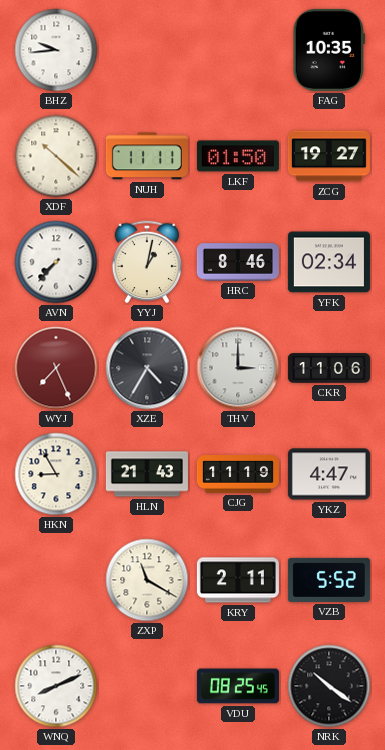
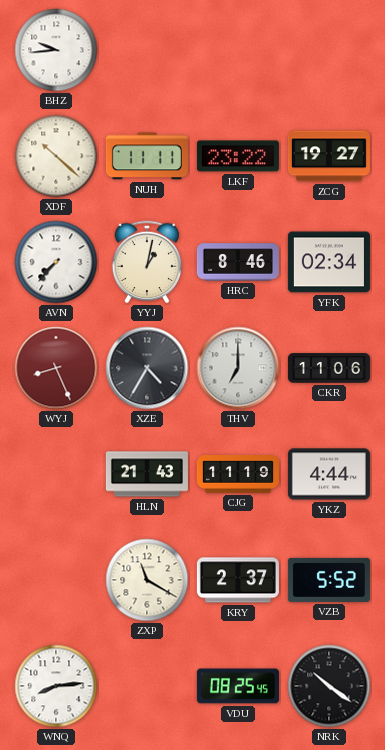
FAG: 10:35 -> none (329, 50)
LKF: 01:50 -> 23:22 (238, 156)
WYJ: 7:26 -> 8:26 (56, 368)
THV: 3:00 -> 7:00 (238, 368)
HKN: 8:55 -> none (56, 474)
YKZ: 4:47 -> 4:44 (329, 474)
KRY: 2:11 -> 2:37 (238, 580)
WNQ: 8:11 -> 8:14 (56, 686)
